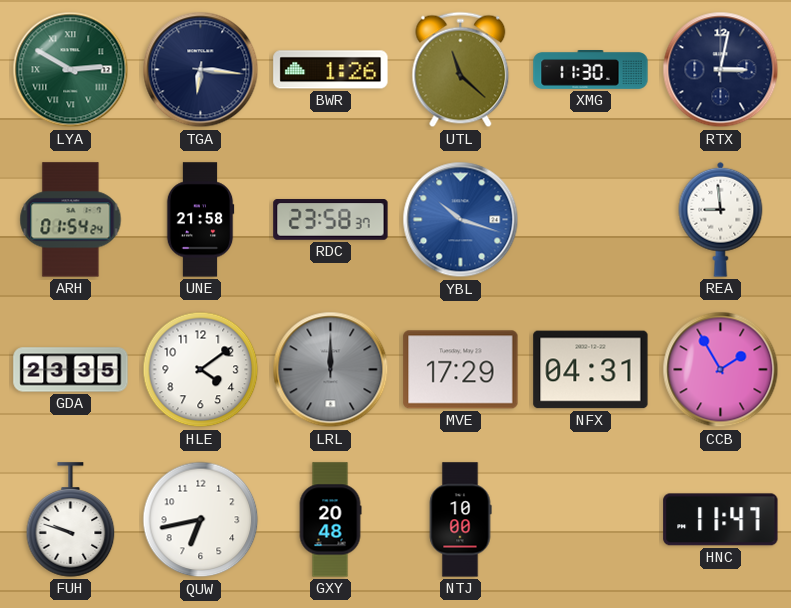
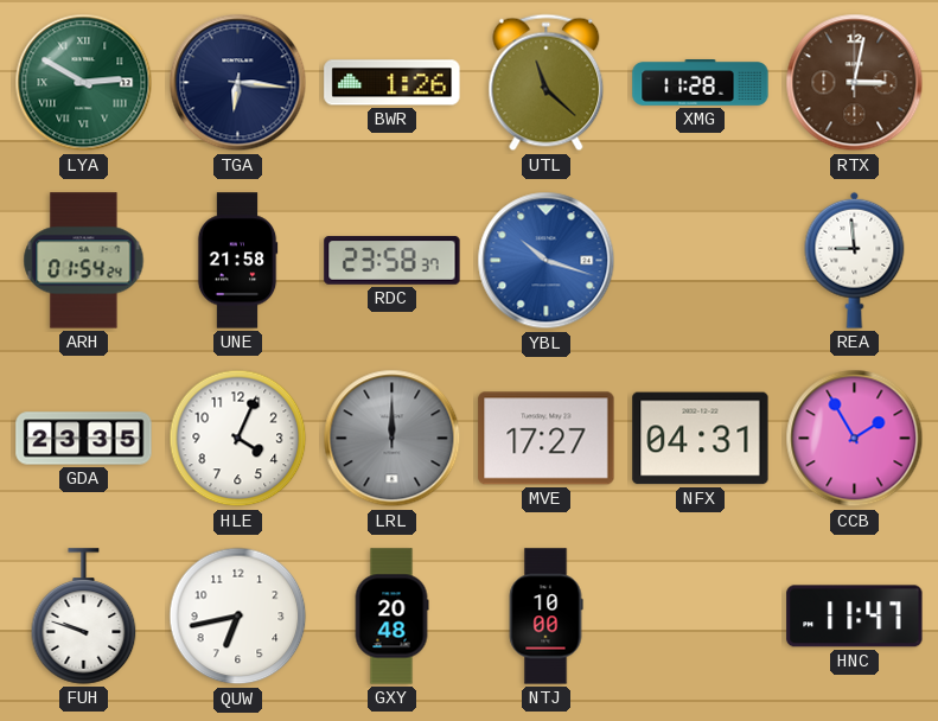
XMG: 11:30 -> 11:28 (701, 83)
RTX dial: navy -> brown (855, 83)
HLE: 4:09 -> 4:04 (238, 439)
MVE: 17:29 -> 17:27 (547, 439)
